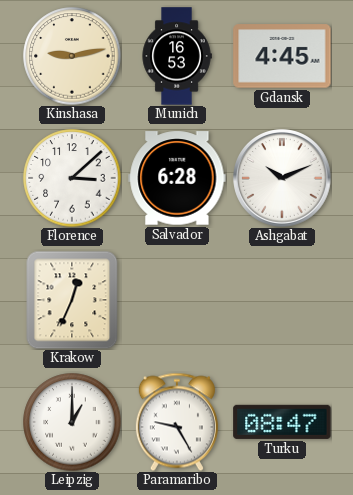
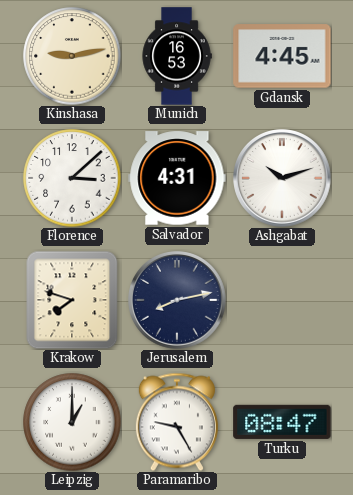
Salvador: 6:28 -> 4:31 (177, 178)
Ashgabat: 10:11 -> 10:12 (282, 178)
Krakow: 12:34 -> 7:48 (72, 300)
Jerusalem: none -> 8:13 (177, 300)
